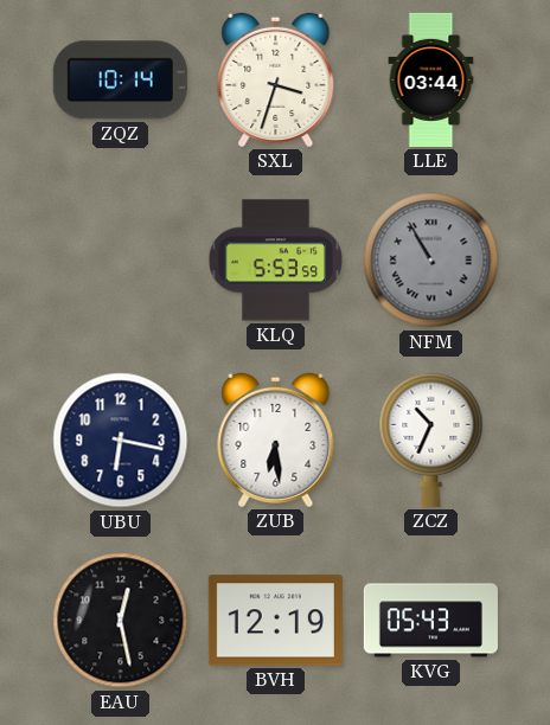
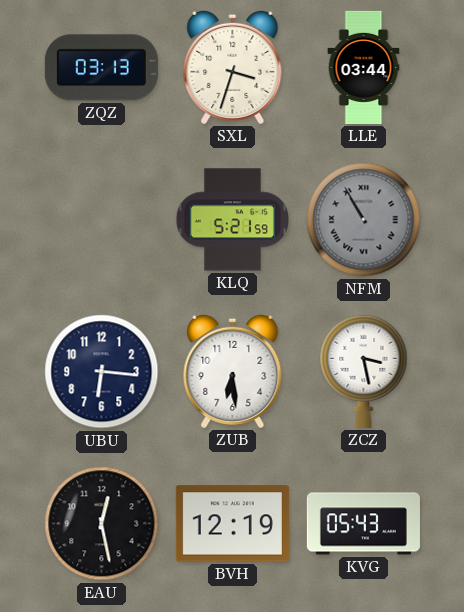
ZQZ: 10:14 -> 03:13 (101, 68)
KLQ: 5:53 -> 5:21 (232, 220)
UBU: 6:17 -> 6:16 (102, 372)
ZCZ: 10:34 -> 3:28 (364, 371)
